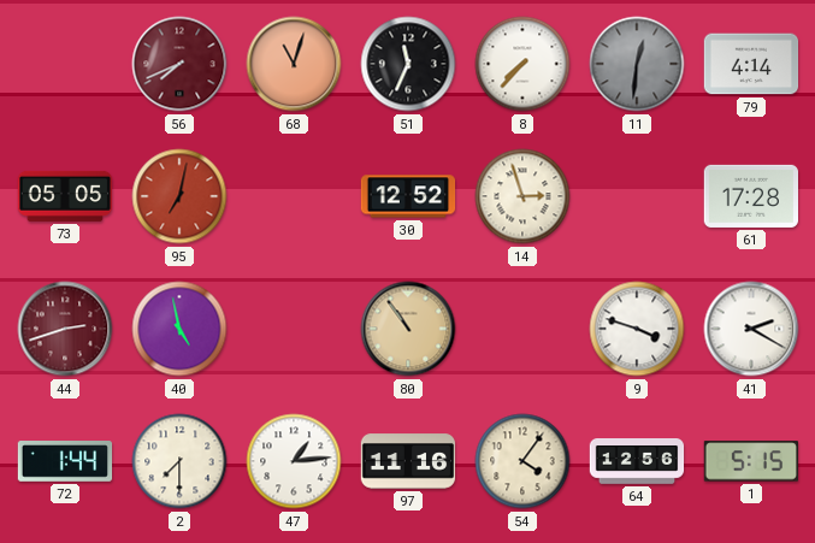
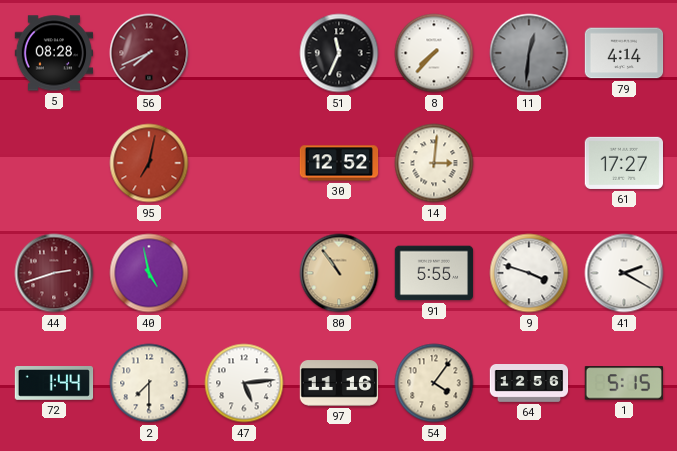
5: none -> 08:28 (54, 53)
68: 11:03 -> none (294, 64)
73: 05:05 -> none (65, 196)
14: 2:57 -> 3:01 (434, 163)
61: 17:28 -> 17:27 (623, 163)
91: none -> 5:55 (434, 273)
47: 1:14 -> 5:14 (244, 383)
